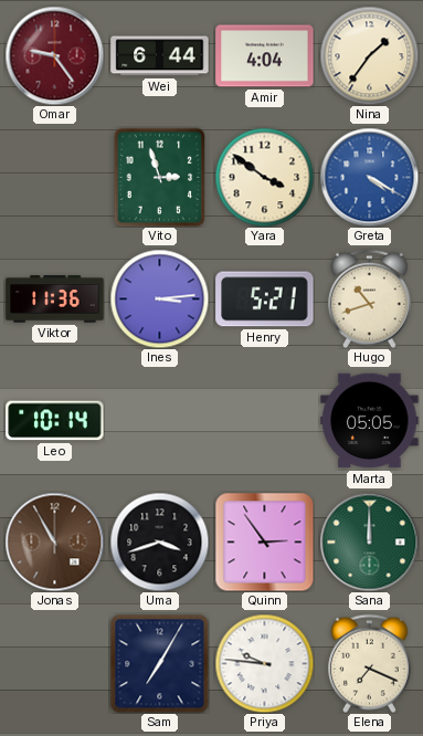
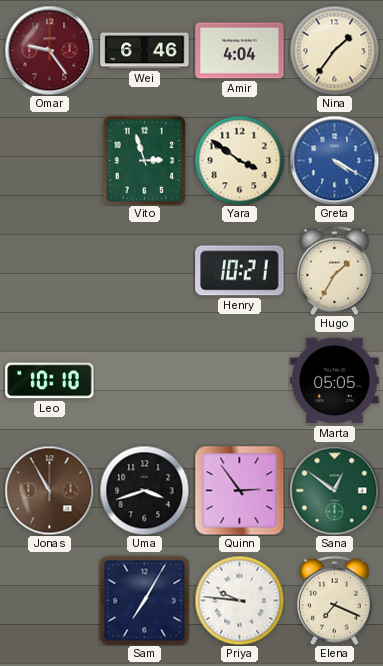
Wei: 6:44 -> 6:46 (145, 51)
Viktor: 11:36 -> none (55, 299)
Ines: 3:14 -> none (159, 298)
Henry: 5:21 -> 10:21 (240, 271)
Hugo: 10:42 -> 1:35 (334, 270)
Leo: 10:14 -> 10:10 (50, 381)
Sana: 12:00 -> 12:51 (334, 490)
